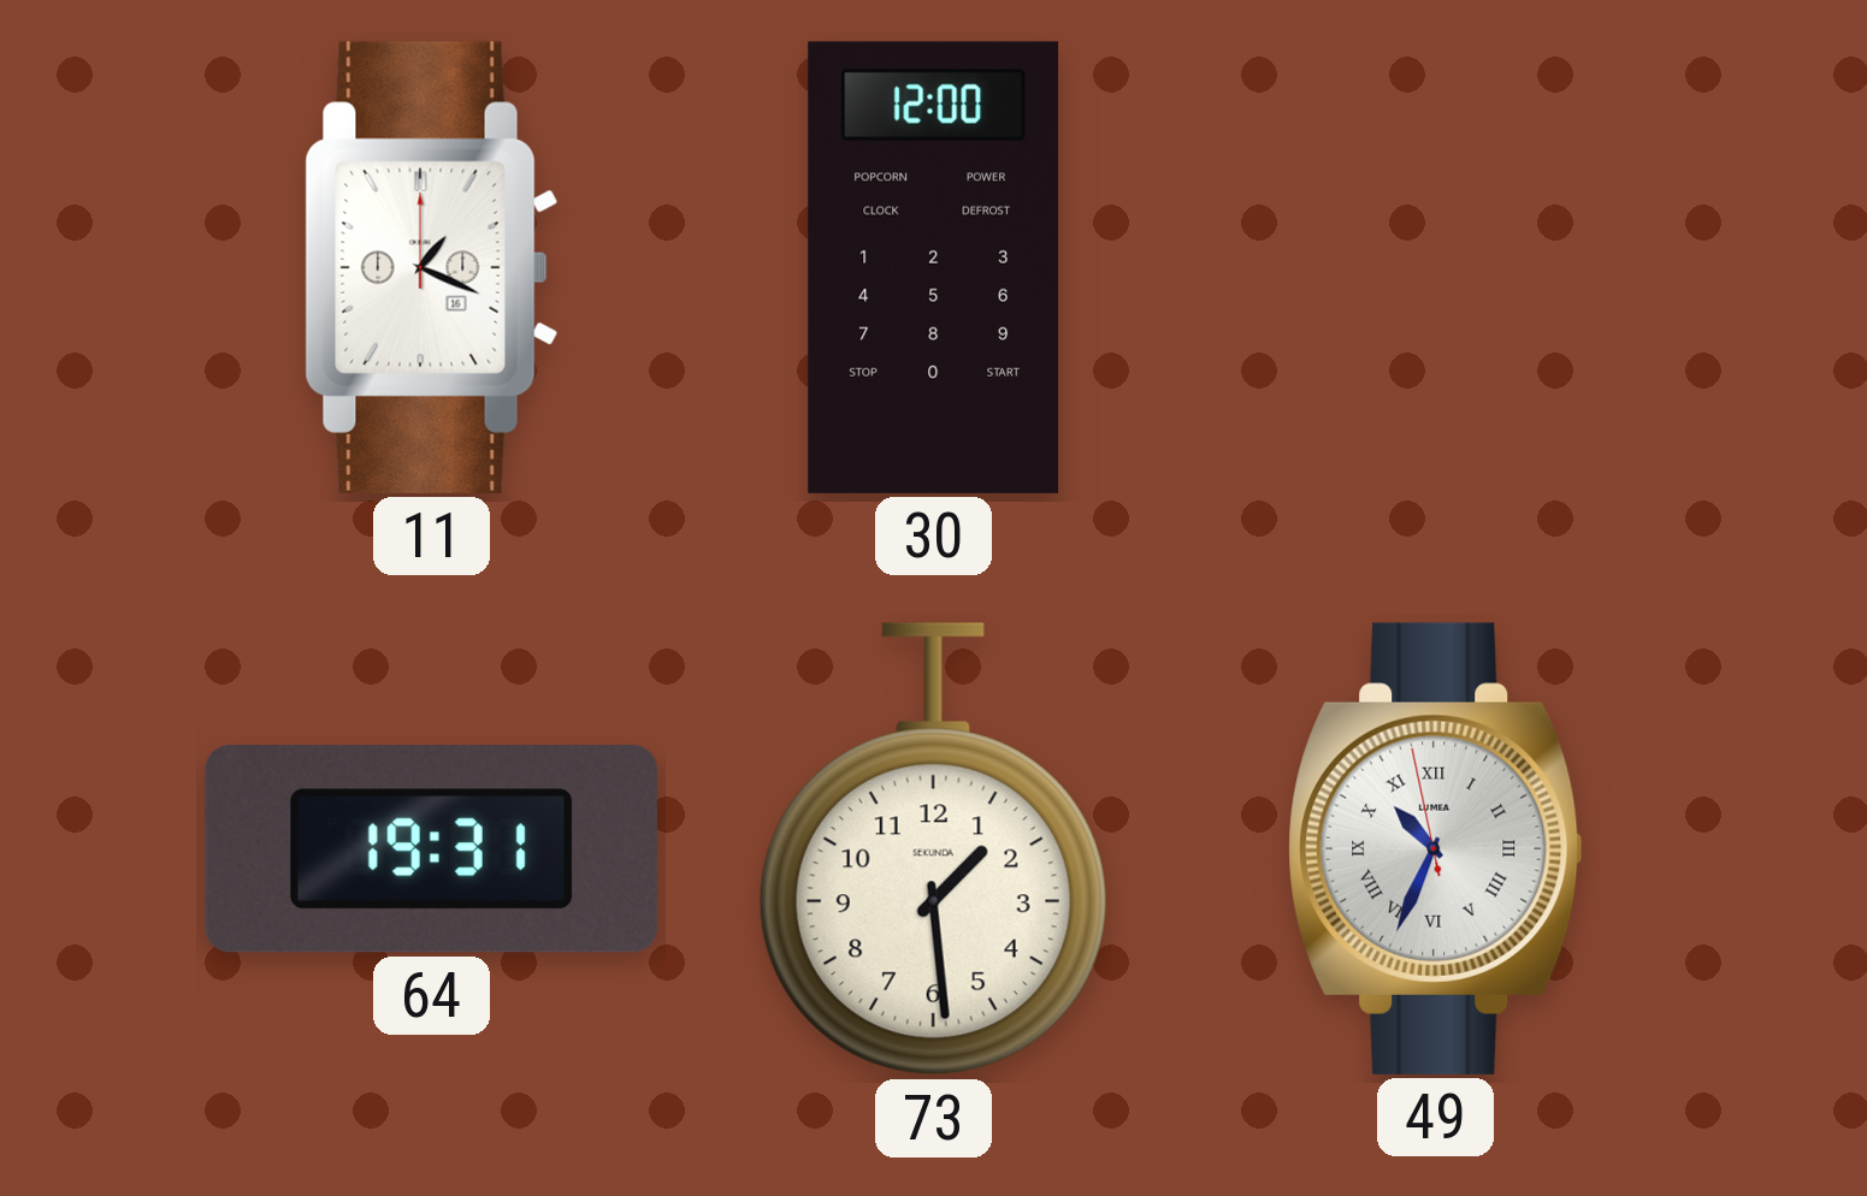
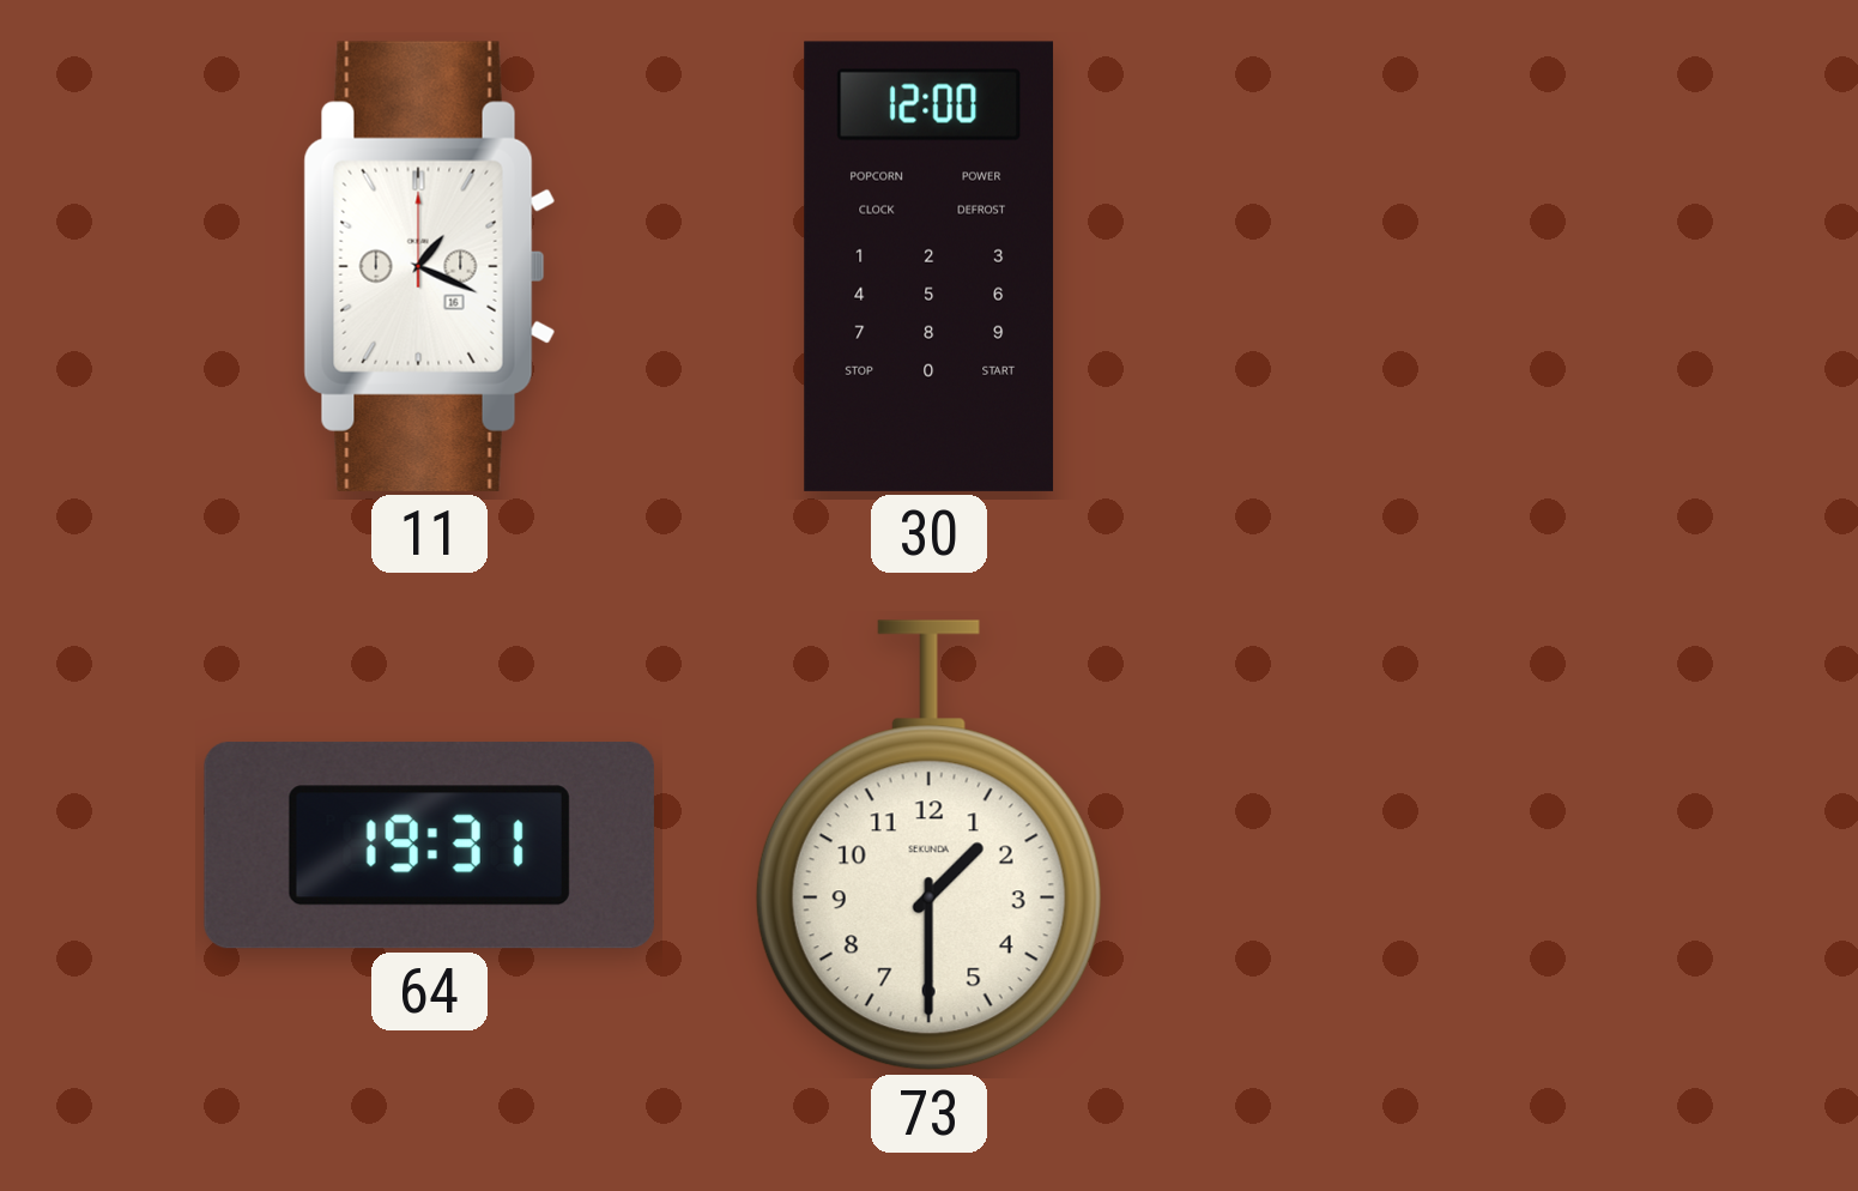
73: 1:29 -> 1:30 (928, 846)
49: 10:33 -> none (1436, 848)
